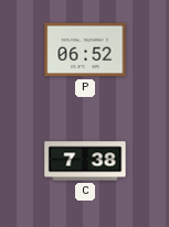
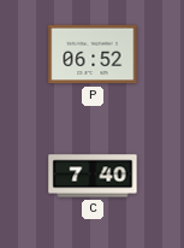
C: 7:38 -> 7:40 (93, 176)
